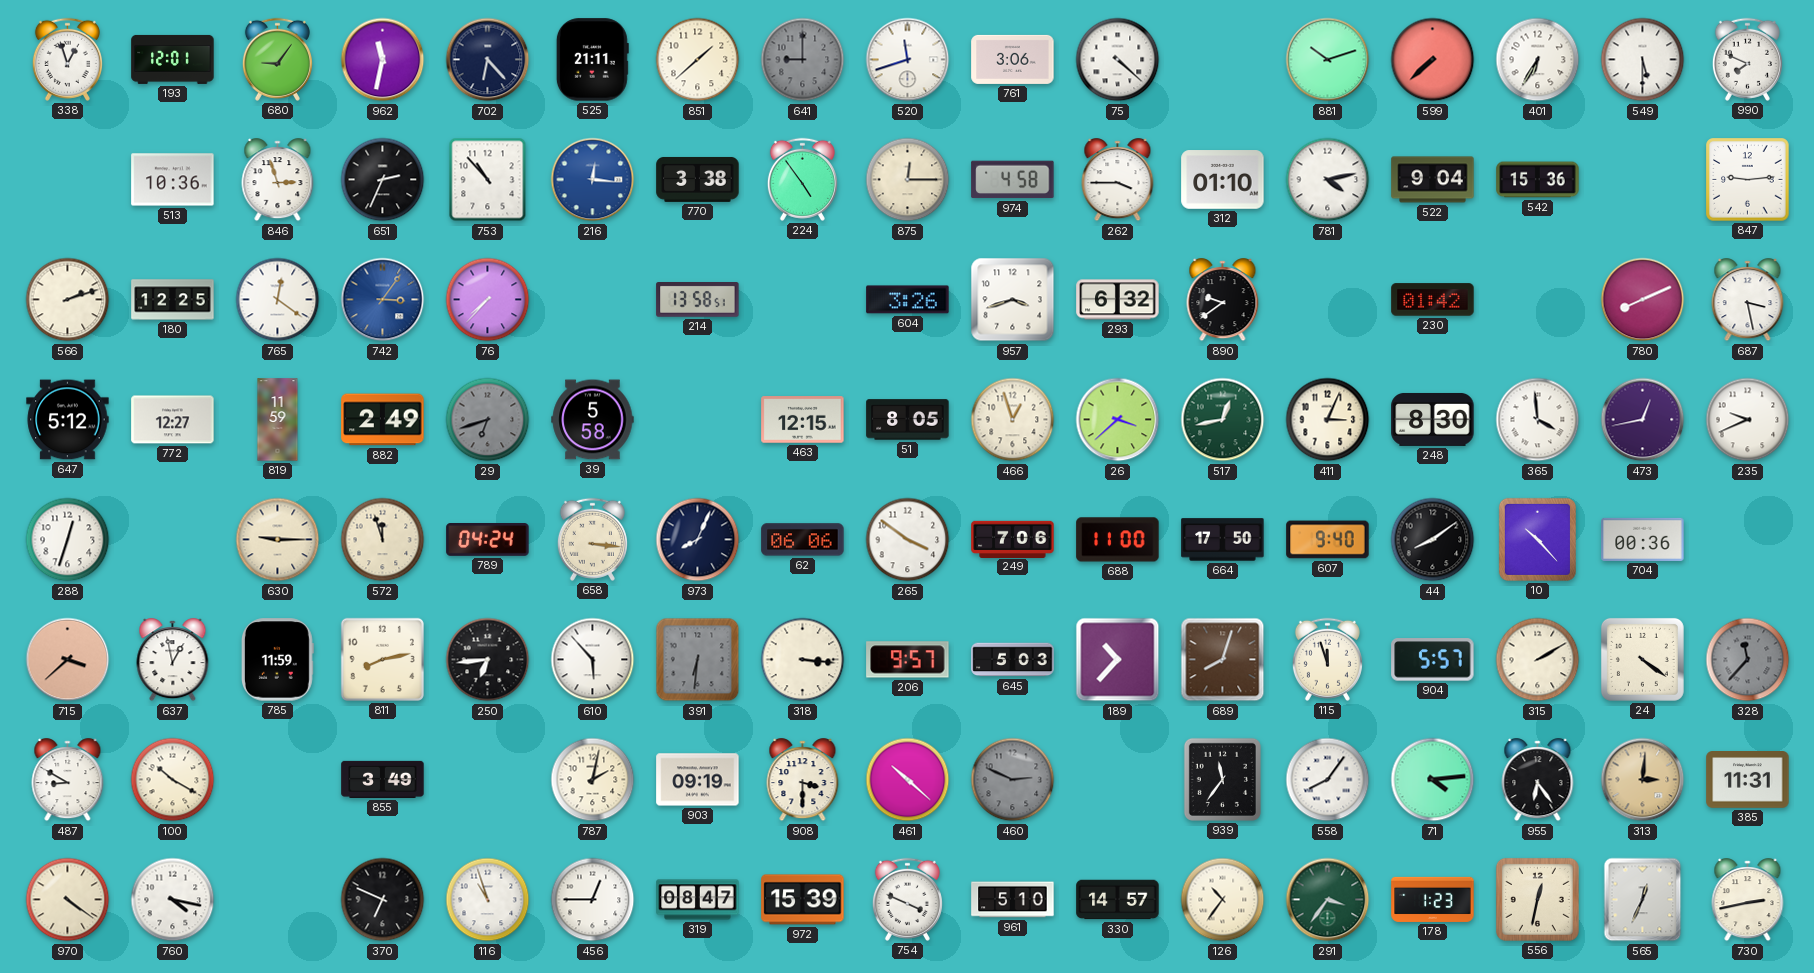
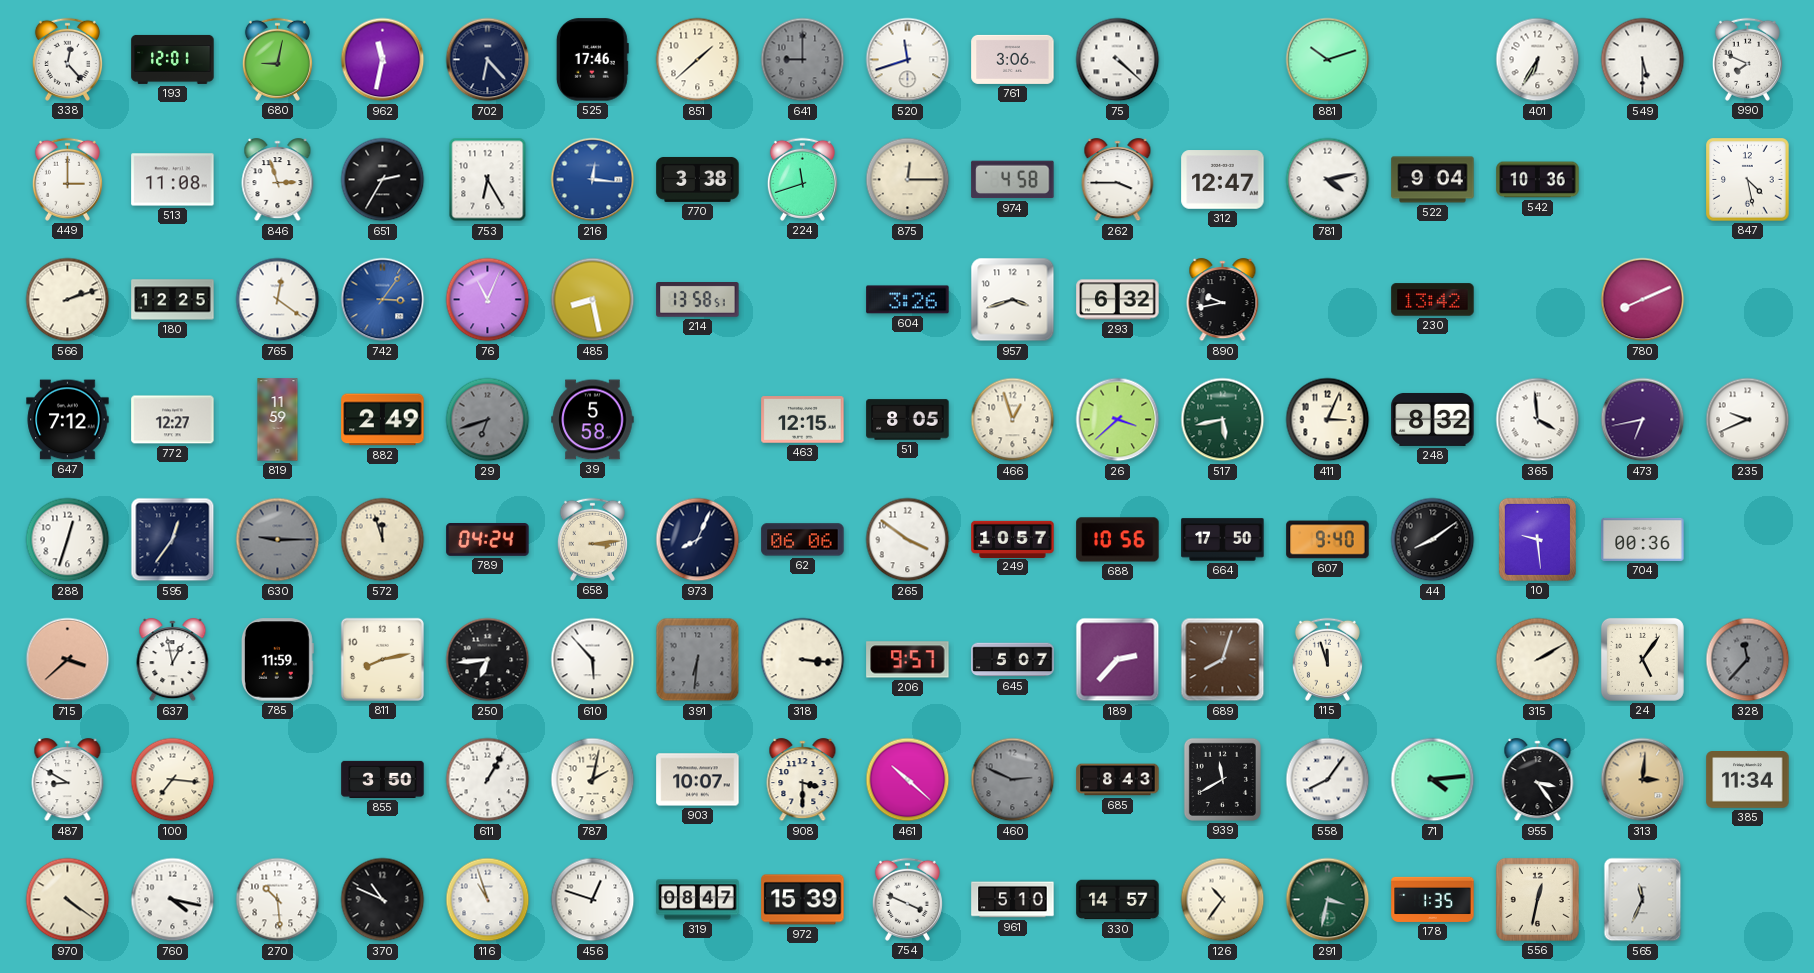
338: 12:57 -> 12:23 (67, 59)
680: 9:06 -> 9:02 (277, 59)
525: 21:11 -> 17:46 (592, 60)
599: 7:38 -> none (1433, 60)
449: none -> 3:00 (67, 179)
513: 10:36 -> 11:08 (173, 180)
651: 2:34 -> 2:35 (383, 180)
753: 10:53 -> 6:25 (488, 180)
224: 4:54 -> 11:42 (802, 179)
312: 01:10 -> 12:47 (1223, 180)
542: 15:36 -> 10:36 (1538, 180)
847: 9:14 -> 4:28 (1748, 180)
76: 7:37 -> 11:04 (488, 300)
485: none -> 8:28 (593, 300)
890: 9:39 -> 9:43 (1223, 300)
230: 01:42 -> 13:42 (1433, 300)
687: 3:28 -> none (1748, 300)
647: 5:12 -> 7:12 (68, 420)
517: 12:43 -> 5:43 (1223, 420)
248: 8:30 -> 8:32 (1433, 419)
473: 12:43 -> 6:43 (1643, 420)
595: none -> 12:36 (173, 540)
630 dial: cream -> grey (278, 540)
658: 3:16 -> 3:14 (592, 539)
249: 7:06 -> 10:57 (1013, 539)
688: 11:00 -> 10:56 (1118, 540)
10: 10:23 -> 9:29 (1537, 539)
645: 5:03 -> 5:07 (1013, 660)
189: 10:37 -> 2:37 (1118, 660)
904: 5:57 -> none (1433, 660)
24: 4:21 -> 5:06 (1642, 659)
100: 10:20 -> 7:16 (173, 780)
855: 3:49 -> 3:50 (383, 779)
611: none -> 1:05 (488, 780)
903: 09:19 -> 10:07 (698, 780)
685: none -> 8:43 (1118, 780)
939: 11:36 -> 11:40 (1222, 779)
955: 6:24 -> 3:24 (1538, 780)
385: 11:31 -> 11:34 (1748, 780)
270: none -> 10:29 (278, 900)
370: 6:49 -> 10:49 (383, 900)
456: 12:45 -> 12:48 (593, 900)
291: 3:36 -> 3:32 (1328, 900)
178: 1:23 -> 1:35 (1433, 899)
565: 12:34 -> 11:34 (1643, 900)
730: 2:43 -> none (1748, 900)
